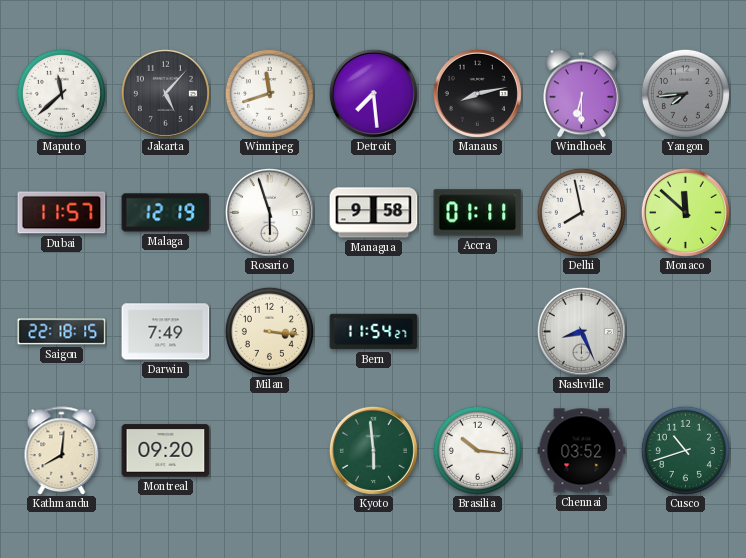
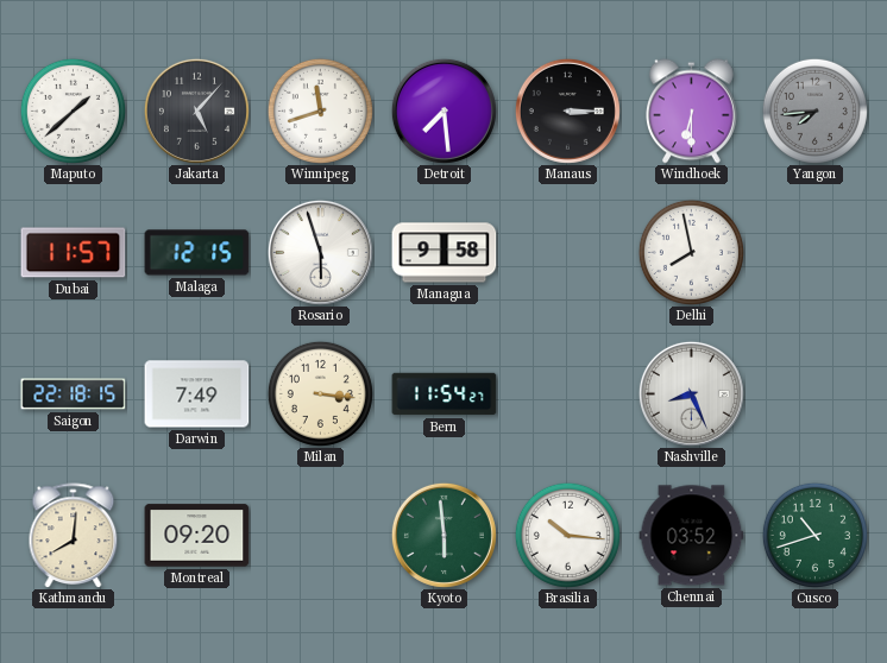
Maputo: 11:38 -> 1:38 (73, 110)
Manaus: 8:13 -> 3:15 (567, 110)
Malaga: 12:19 -> 12:15 (197, 253)
Accra: 01:11 -> none (478, 213)
Monaco: 11:52 -> none (685, 212)
